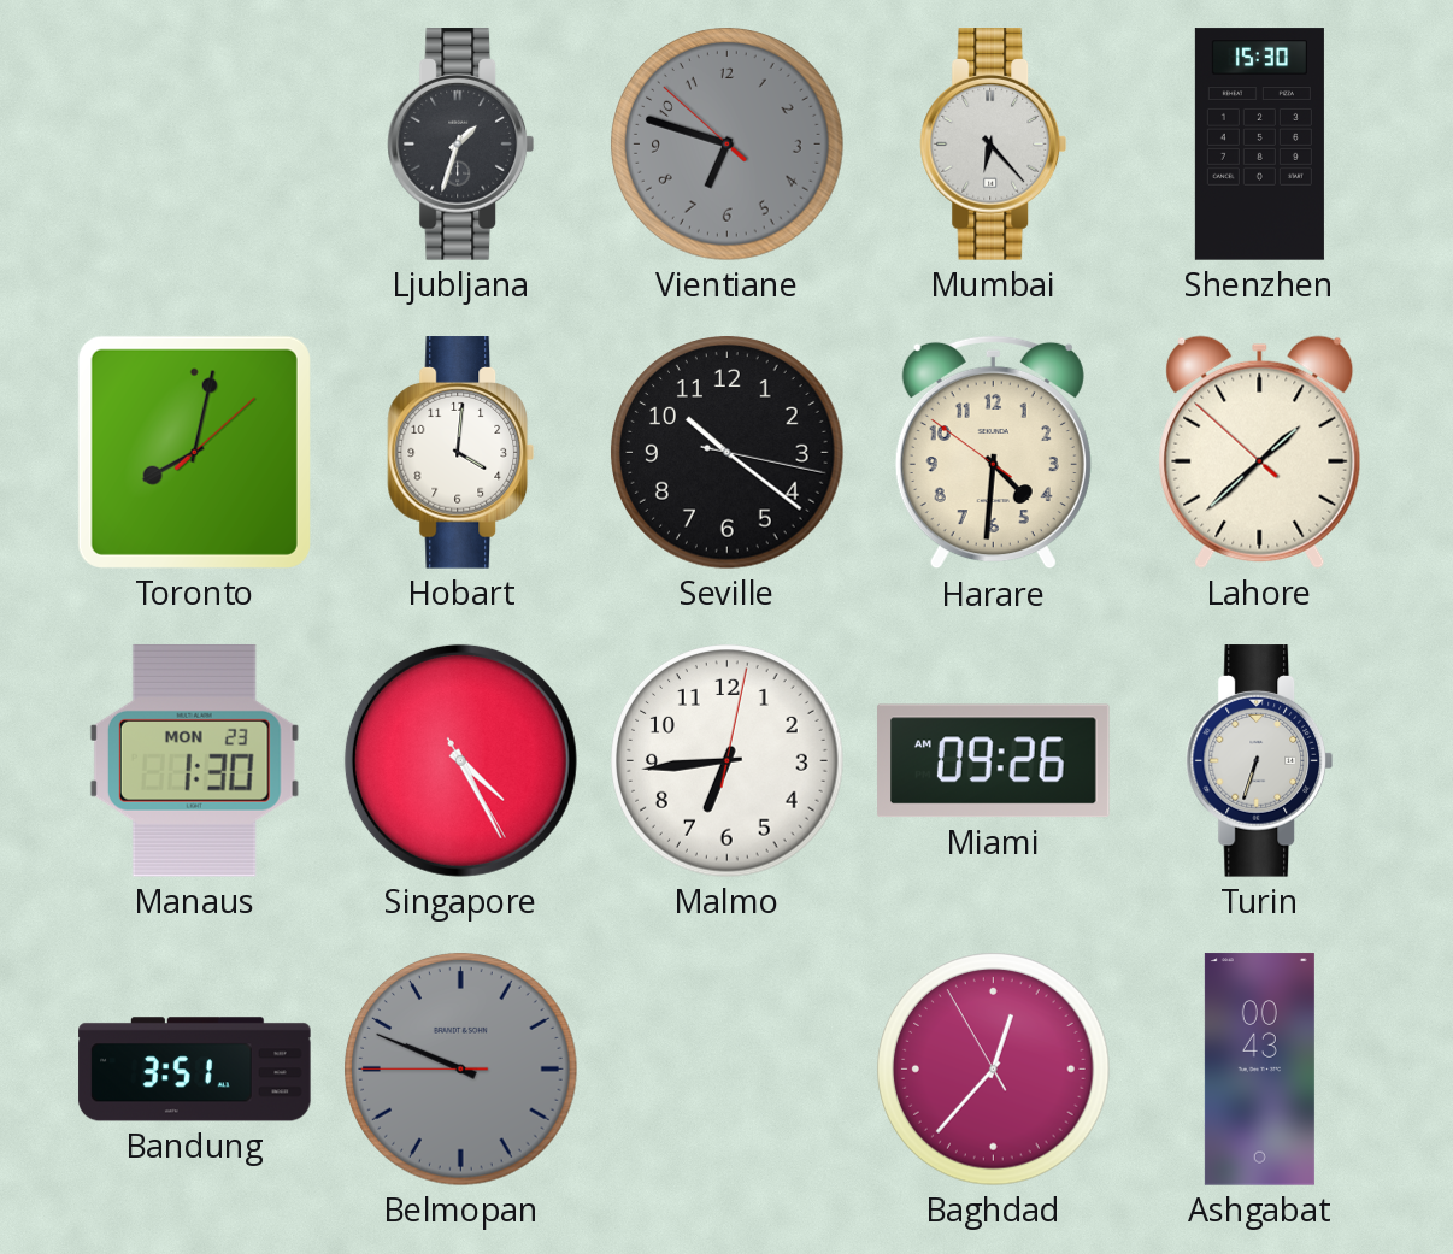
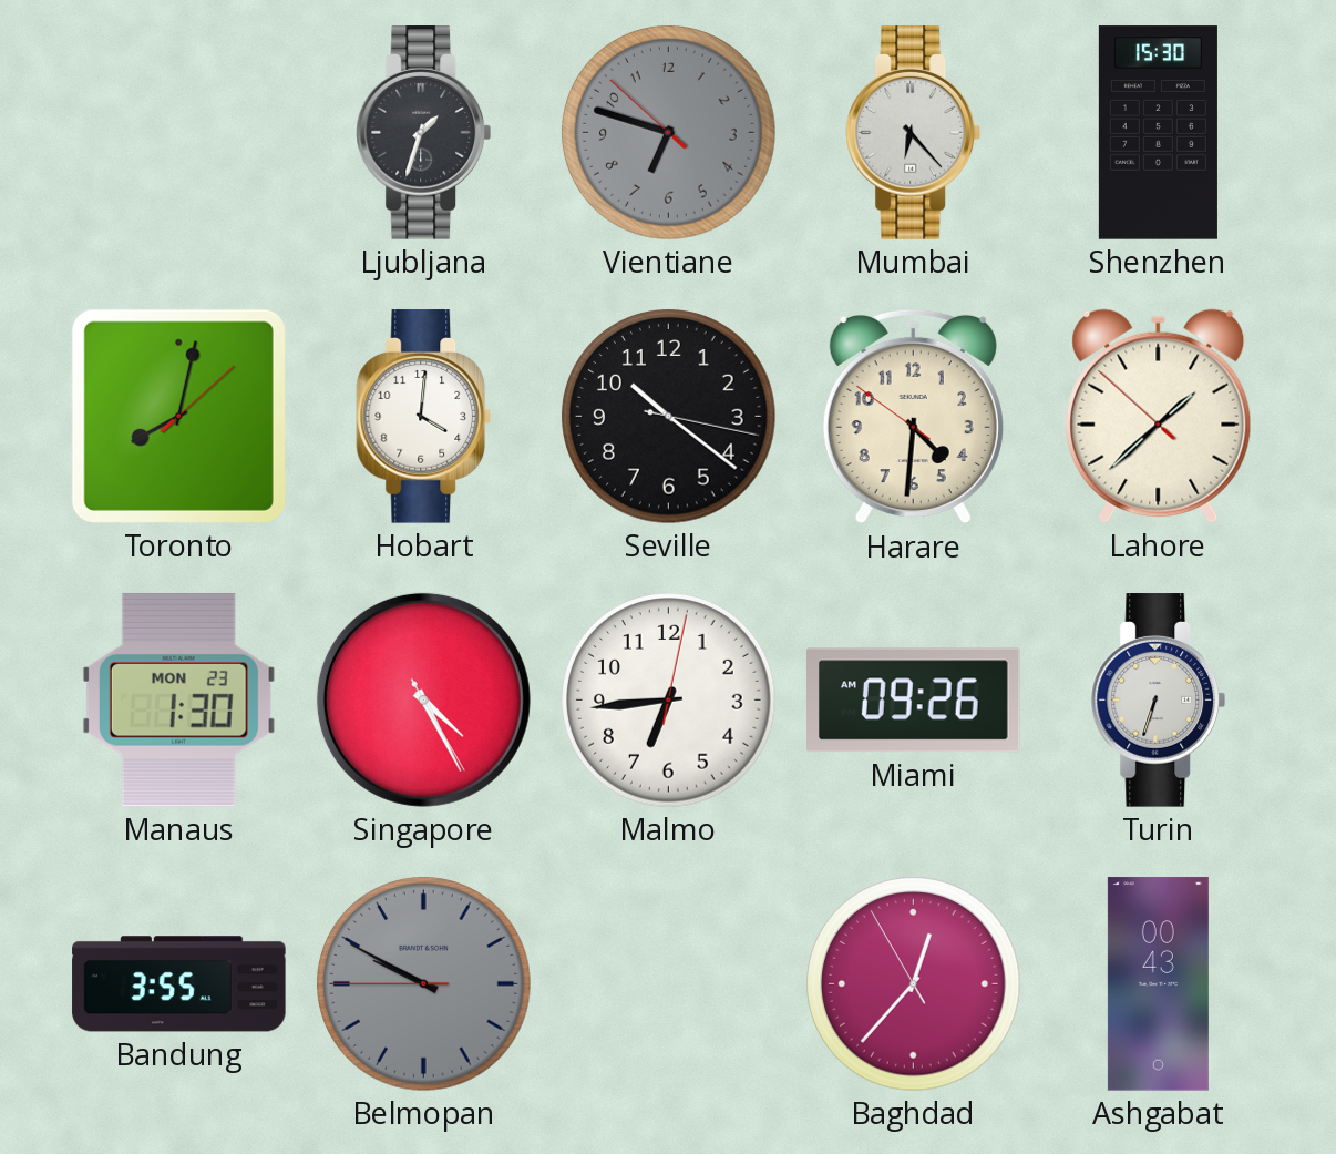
Bandung: 3:51 -> 3:55 (179, 984)
Belmopan: 9:48 -> 9:49 (424, 984)
